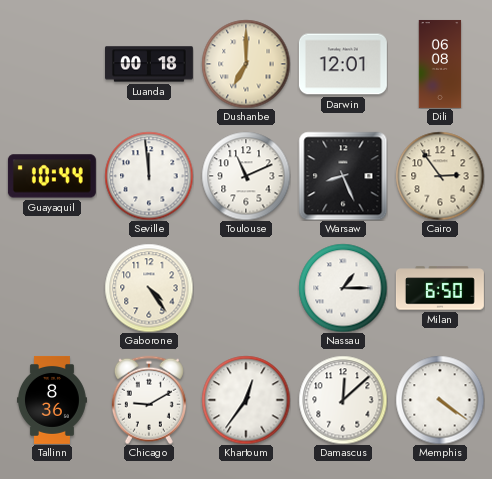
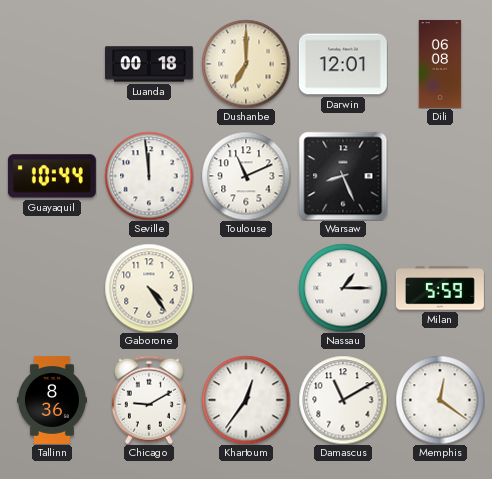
Cairo: 2:54 -> none (440, 176)
Milan: 6:50 -> 5:59 (440, 288)
Damascus: 12:08 -> 11:10 (343, 400)
Memphis: 4:21 -> 12:21 (440, 400)
